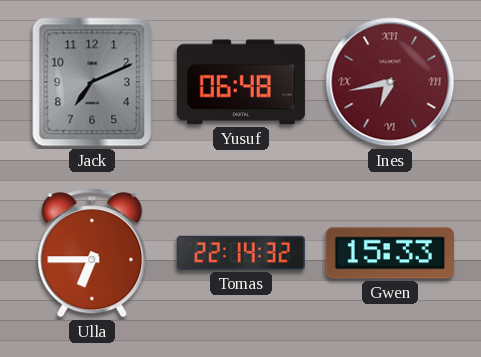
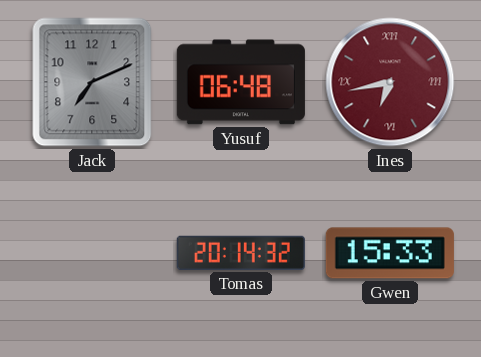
Ulla: 6:45 -> none (92, 253)
Tomas: 22:14 -> 20:14 (241, 253)
